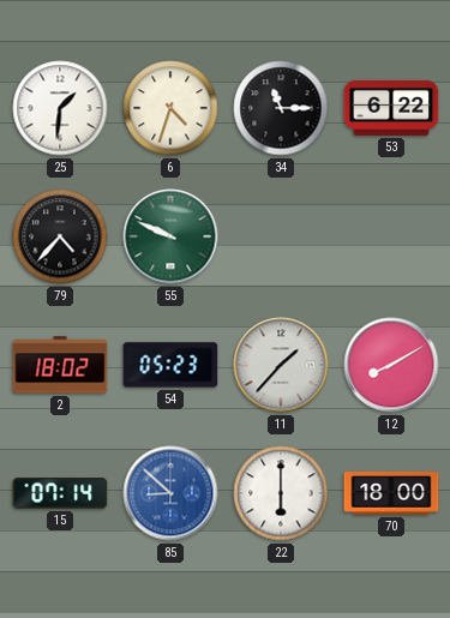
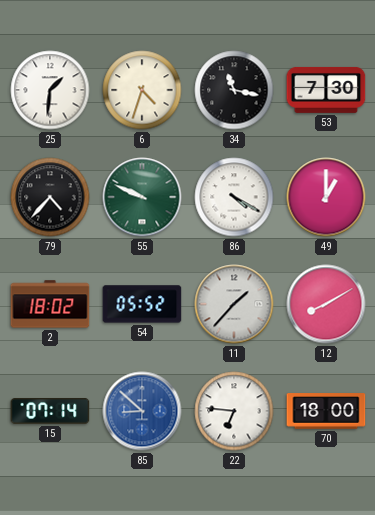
34: 11:15 -> 11:17 (234, 90)
53: 6:22 -> 7:30 (326, 90)
86: none -> 4:20 (234, 197)
49: none -> 1:00 (326, 197)
54: 05:23 -> 05:52 (142, 304)
22: 6:00 -> 6:46 (234, 411)
